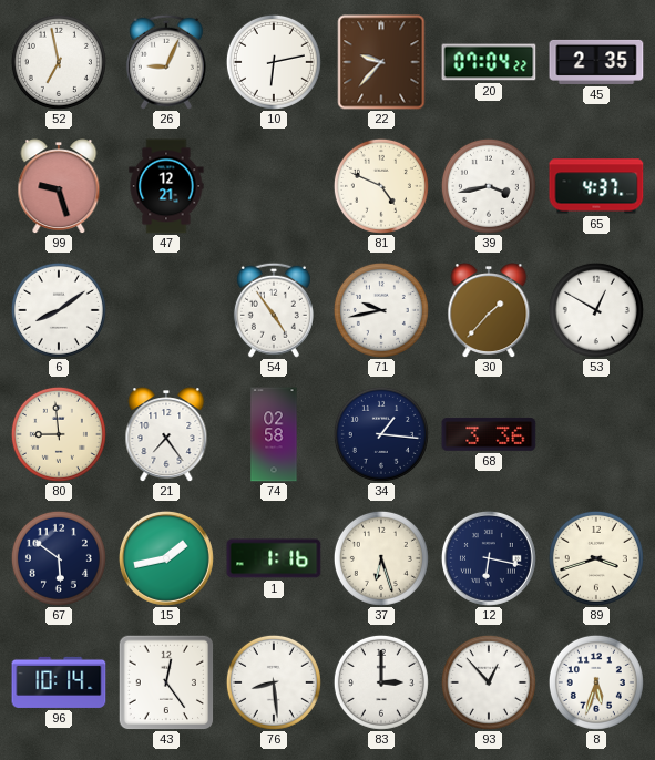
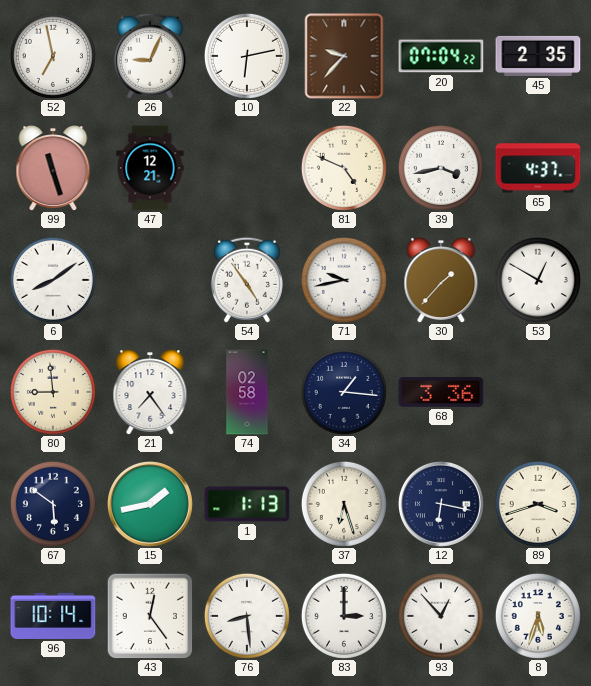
99: 9:27 -> 11:27 (53, 168)
1: 1:16 -> 1:13 (247, 504)
